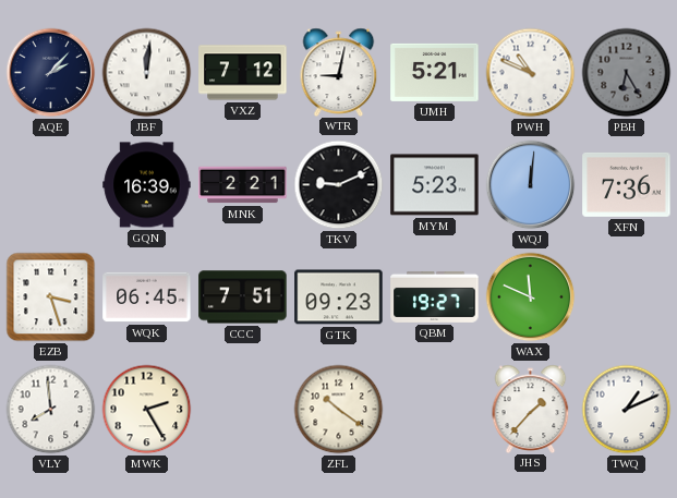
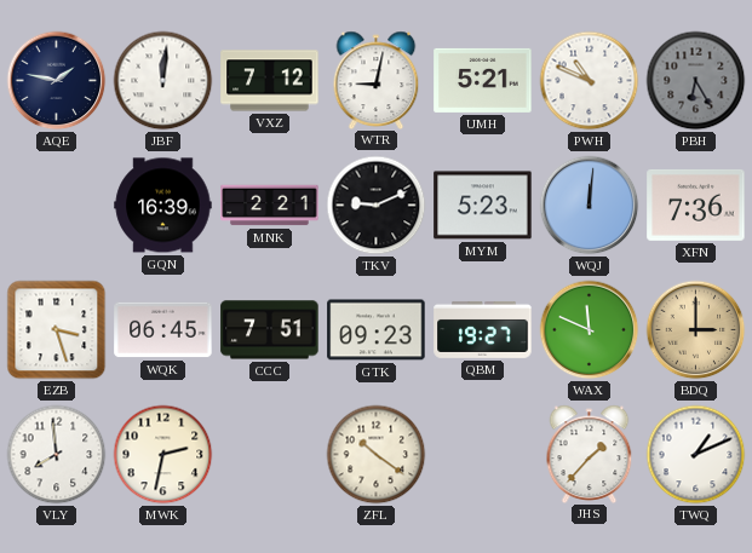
AQE: 2:07 -> 1:47 (57, 81)
BDQ: none -> 3:00 (696, 330)
MWK: 2:25 -> 2:32 (163, 455)
